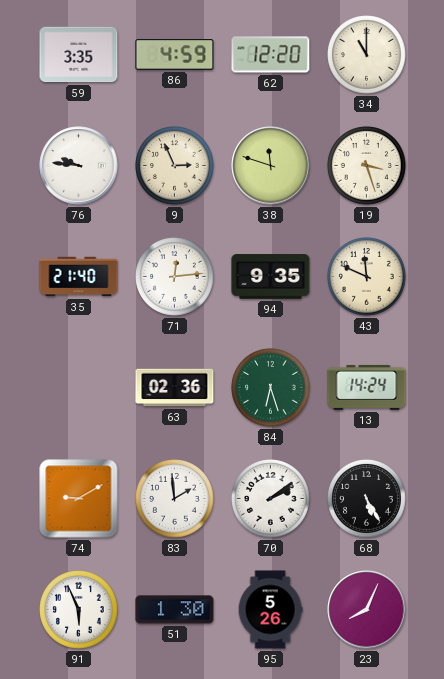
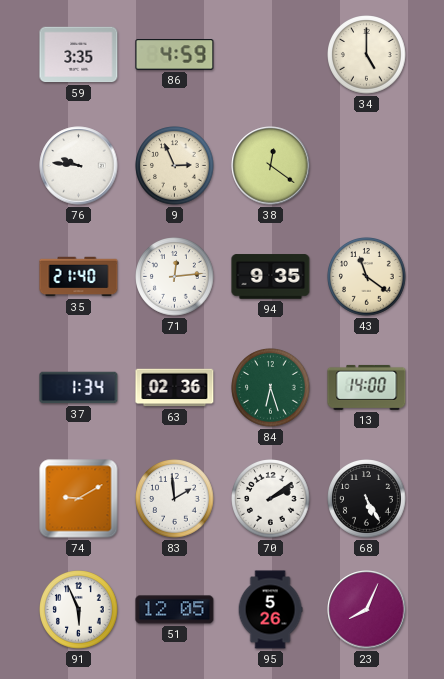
62: 12:20 -> none (271, 55)
34: 11:00 -> 5:00 (367, 55)
38: 11:48 -> 12:21 (271, 166)
19: 3:27 -> none (367, 166)
43: 11:49 -> 11:21 (367, 277)
37: none -> 1:34 (79, 388)
13: 14:24 -> 14:00 (367, 387)
51: 1:30 -> 12:05 (175, 610)
